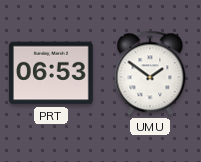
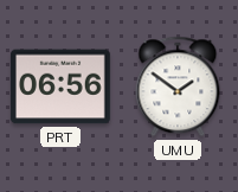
PRT: 06:53 -> 06:56 (60, 87)
